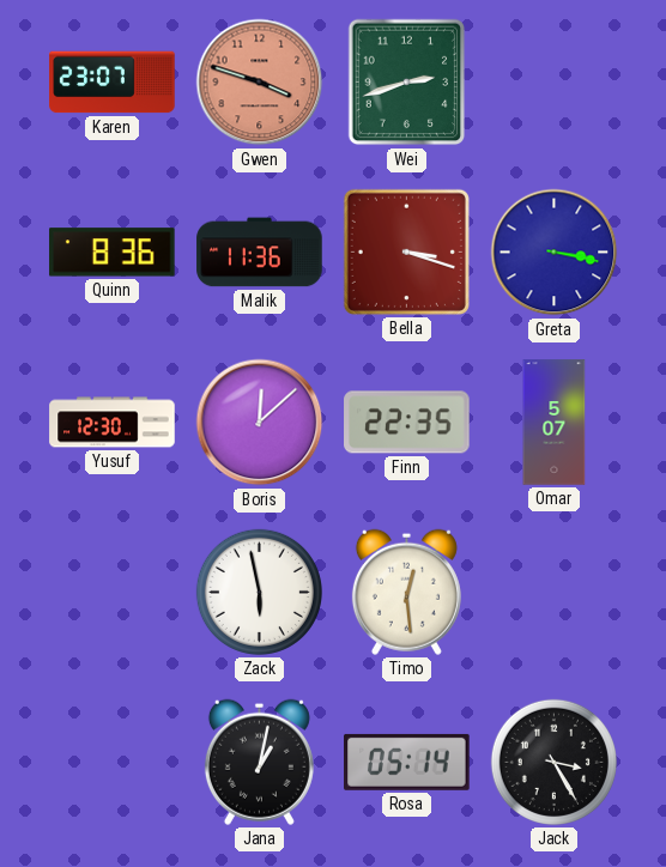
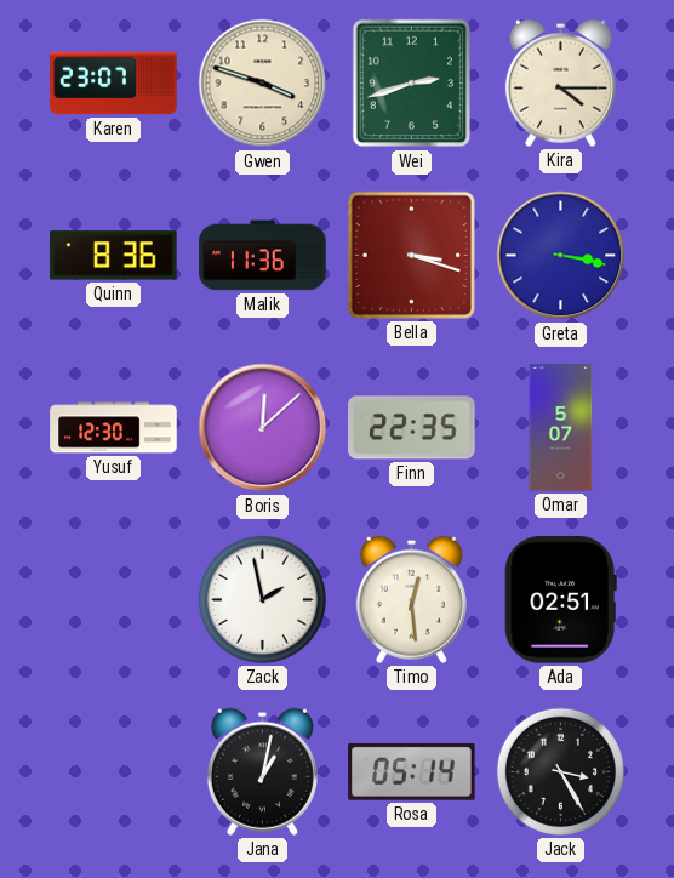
Gwen dial: salmon -> cream (263, 84)
Kira: none -> 4:15 (560, 82)
Zack: 5:58 -> 1:58 (262, 599)
Ada: none -> 02:51 (560, 600)
